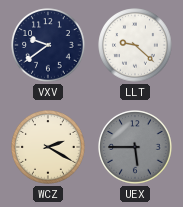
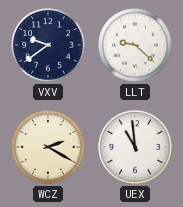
UEX: 5:45 -> 10:59 (135, 147)
UEX dial: grey -> white (135, 147)
